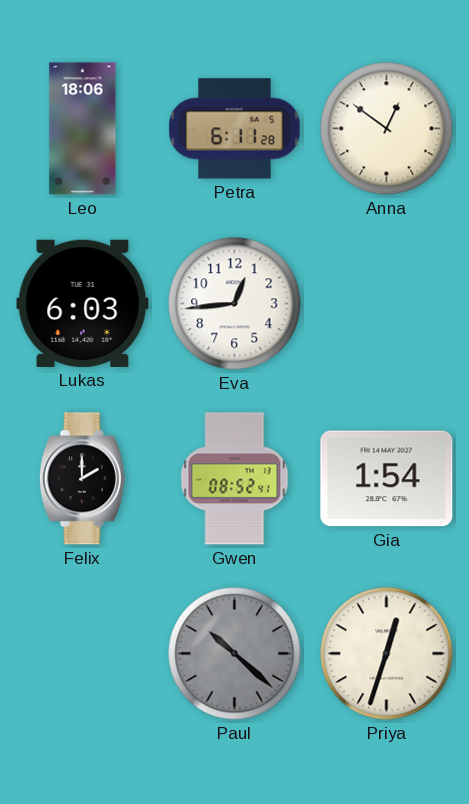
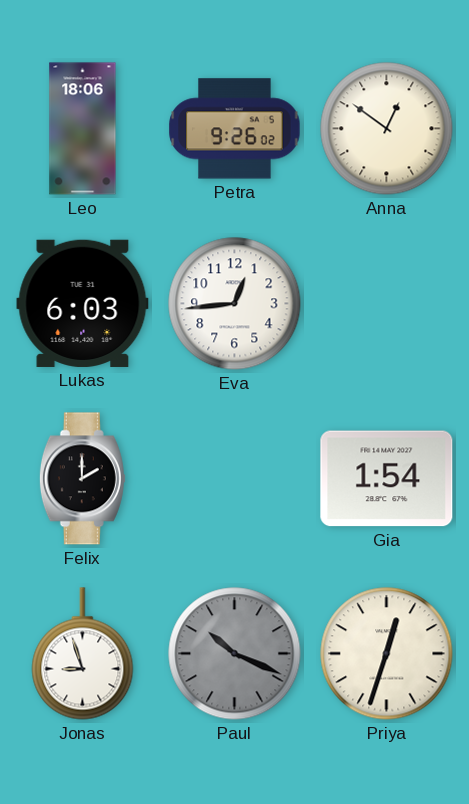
Petra: 6:11 -> 9:26 (235, 129)
Gwen: 08:52 -> none (235, 479)
Jonas: none -> 8:57 (83, 654)
Paul: 10:22 -> 10:19 (235, 654)
